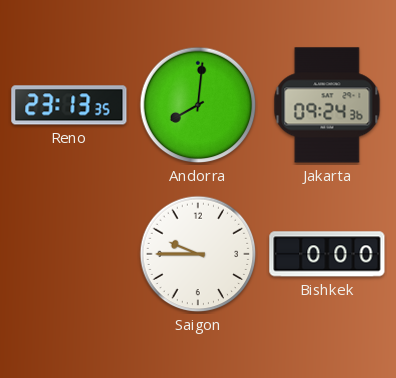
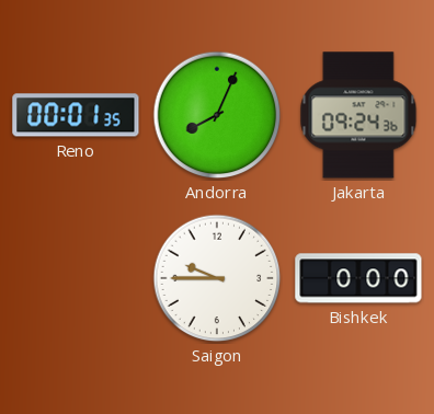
Reno: 23:13 -> 00:01 (76, 115)
Andorra: 8:01 -> 8:04 (217, 115)
